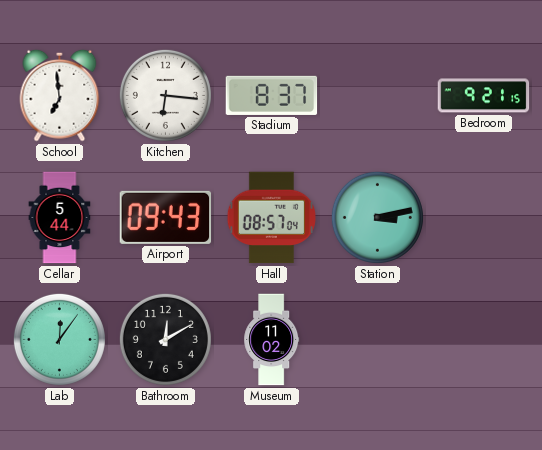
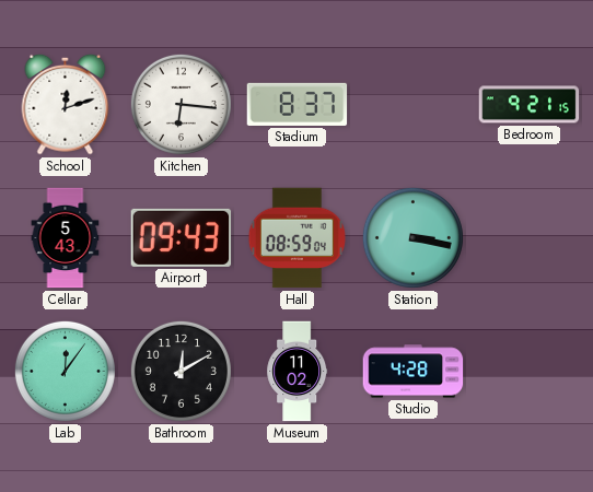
School: 6:59 -> 12:12 (66, 104)
Cellar: 5:44 -> 5:43 (66, 238)
Hall: 08:57 -> 08:59 (296, 238)
Station: 3:13 -> 3:17 (412, 237)
Studio: none -> 4:28 (414, 372)
